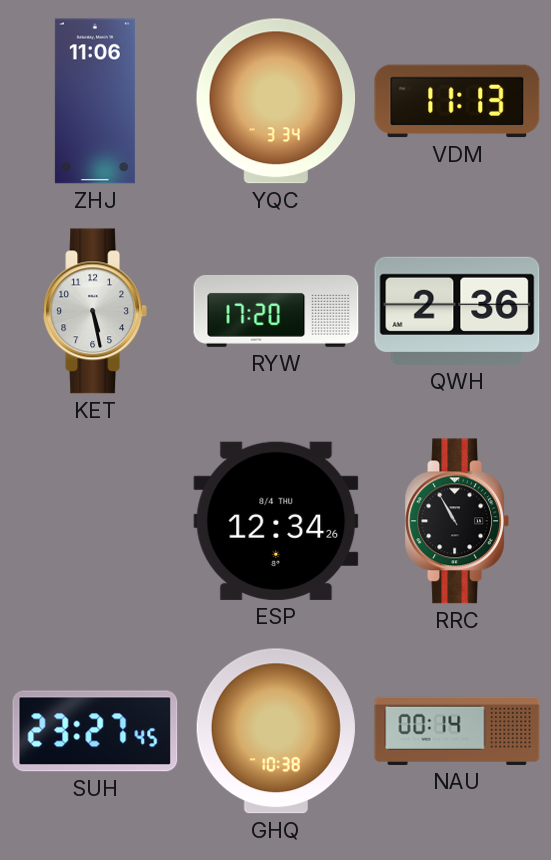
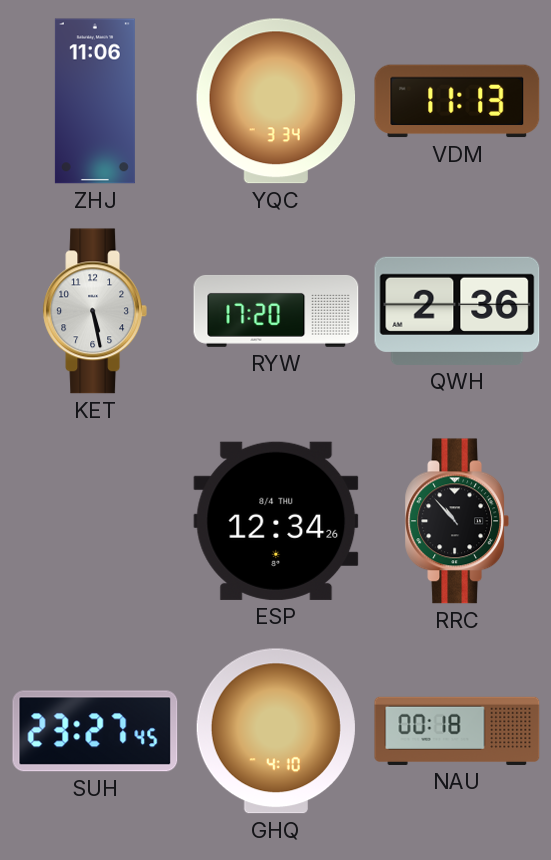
RRC: 10:55 -> 10:53 (456, 521)
GHQ: 10:38 -> 4:10 (276, 731)
NAU: 00:14 -> 00:18 (457, 731)
